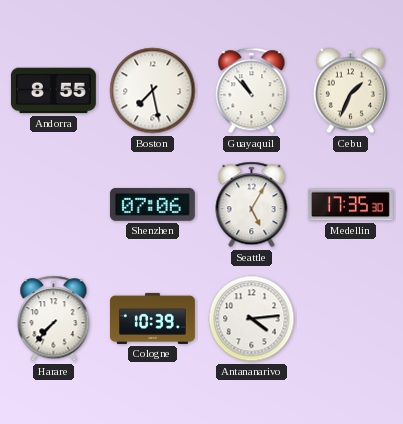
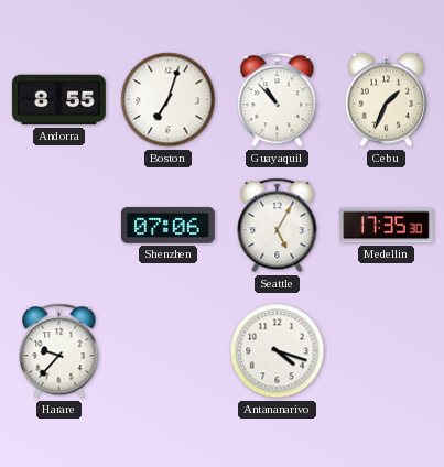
Boston: 7:28 -> 7:03 (169, 100)
Harare: 7:37 -> 9:37 (59, 351)
Cologne: 10:39 -> none (152, 318)
Antananarivo: 4:14 -> 4:18 (278, 351)
